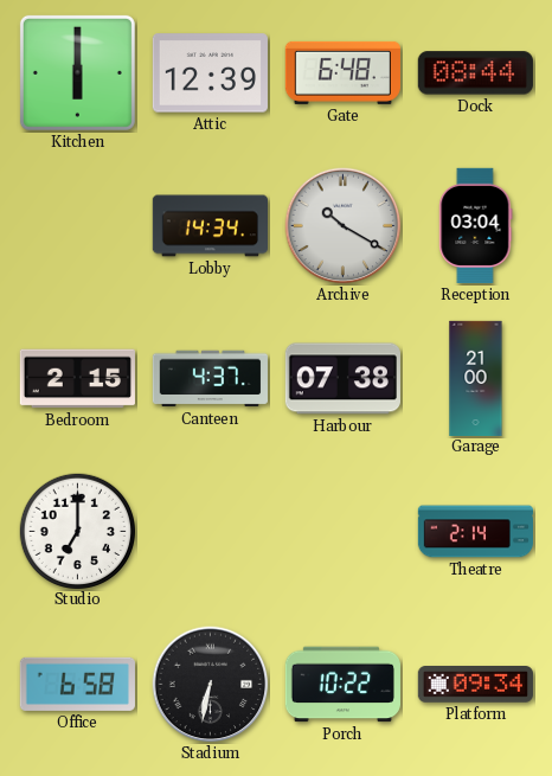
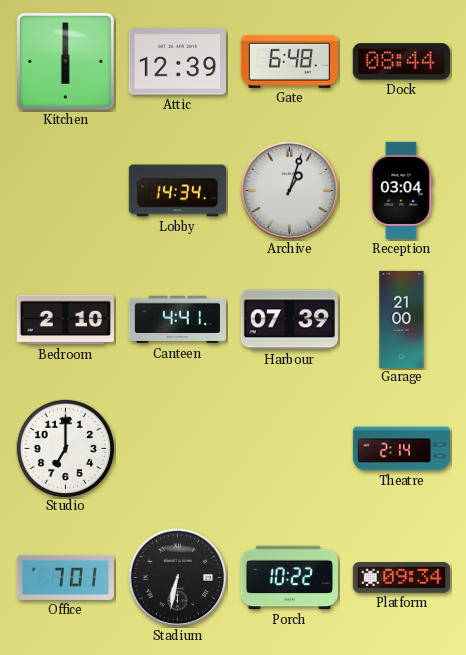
Archive: 10:20 -> 1:03 (290, 191)
Bedroom: 2:15 -> 2:10 (65, 320)
Canteen: 4:37 -> 4:41 (177, 320)
Harbour: 07:38 -> 07:39 (289, 320)
Office: 6:58 -> 7:01 (65, 577)
